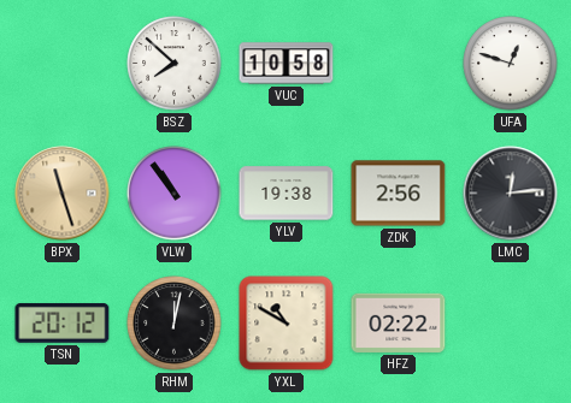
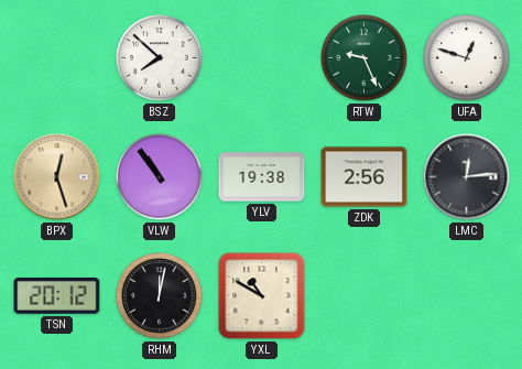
VUC: 10:58 -> none (287, 64)
RTW: none -> 9:26 (365, 58)
BPX: 11:27 -> 12:27 (57, 177)
HFZ: 02:22 -> none (399, 322)
